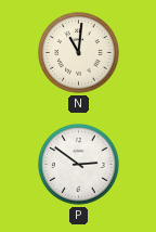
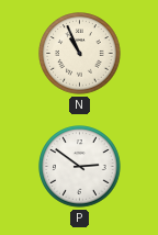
N: 11:01 -> 10:56 (80, 54)
